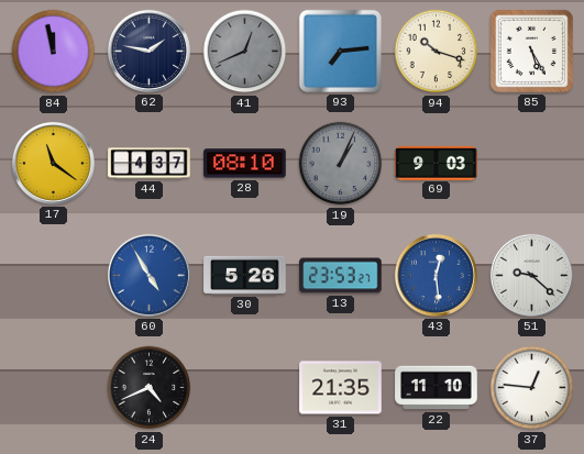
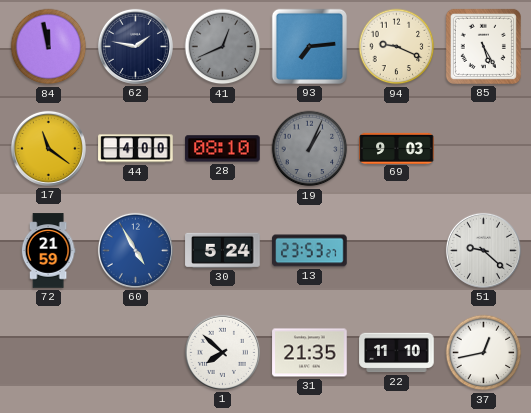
94: 10:18 -> 9:19 (397, 47)
44: 4:37 -> 4:00 (136, 149)
72: none -> 21:59 (48, 251)
30: 5:26 -> 5:24 (223, 250)
43: 12:29 -> none (436, 275)
24: 4:41 -> none (150, 388)
1: none -> 7:52 (222, 352)
37: 12:46 -> 12:43 (484, 353)
